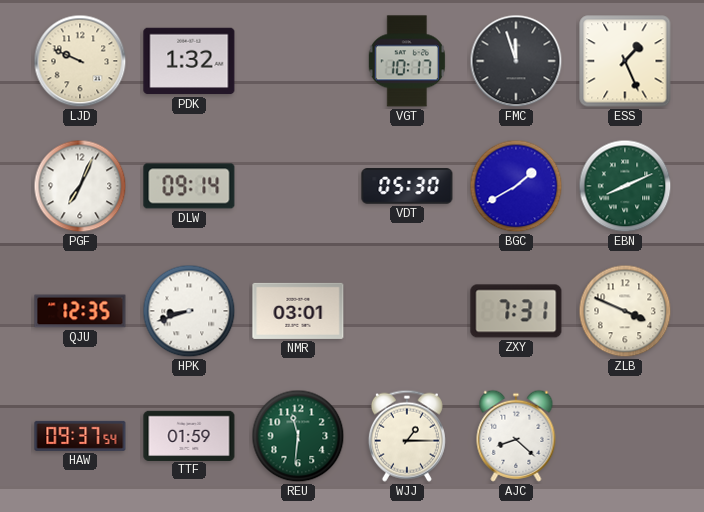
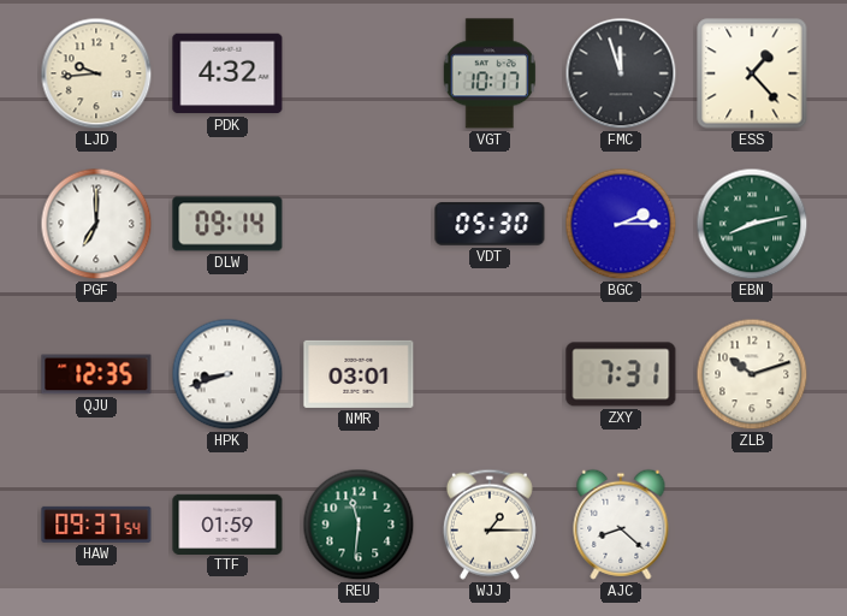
LJD: 9:49 -> 9:44 (96, 73)
PDK: 1:32 -> 4:32 (227, 73)
ESS: 1:26 -> 1:23 (752, 73)
PGF: 7:04 -> 7:00 (96, 224)
BGC: 1:40 -> 2:15 (621, 224)
EBN: 8:11 -> 8:13 (752, 224)
ZLB: 3:49 -> 10:12 (752, 374)
